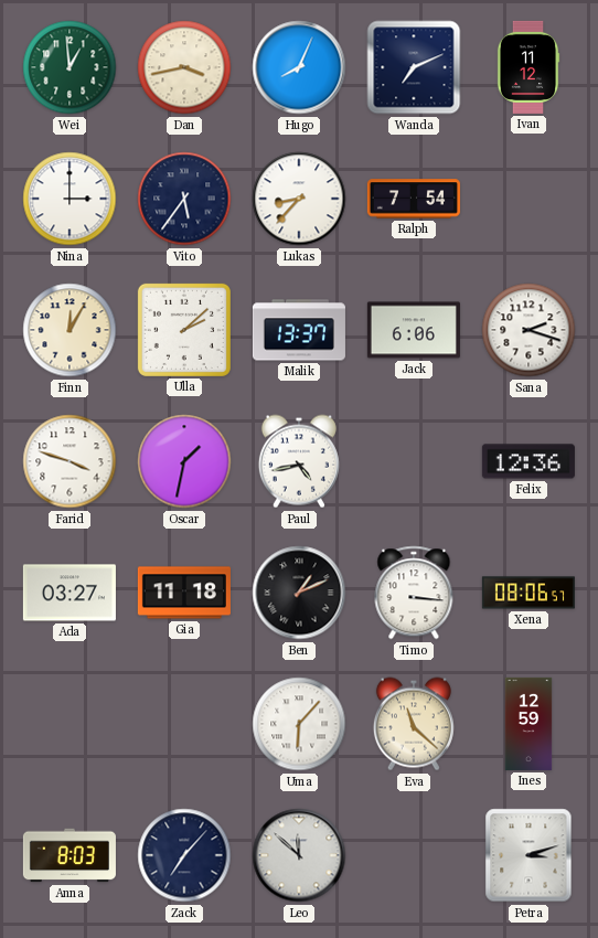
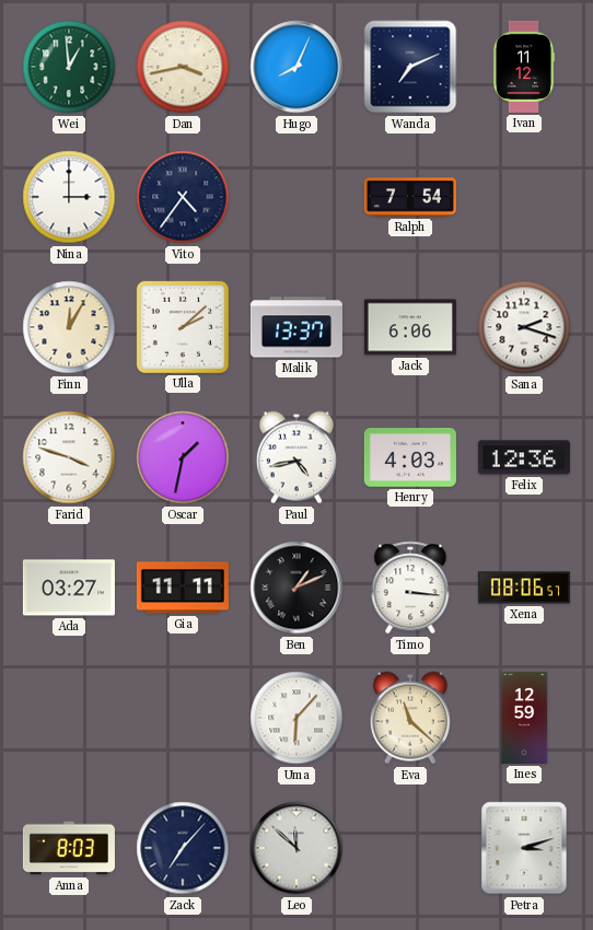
Vito: 5:36 -> 4:36 (183, 197)
Lukas: 8:37 -> none (299, 199)
Henry: none -> 4:03 (410, 458)
Gia: 11:18 -> 11:11 (183, 588)
